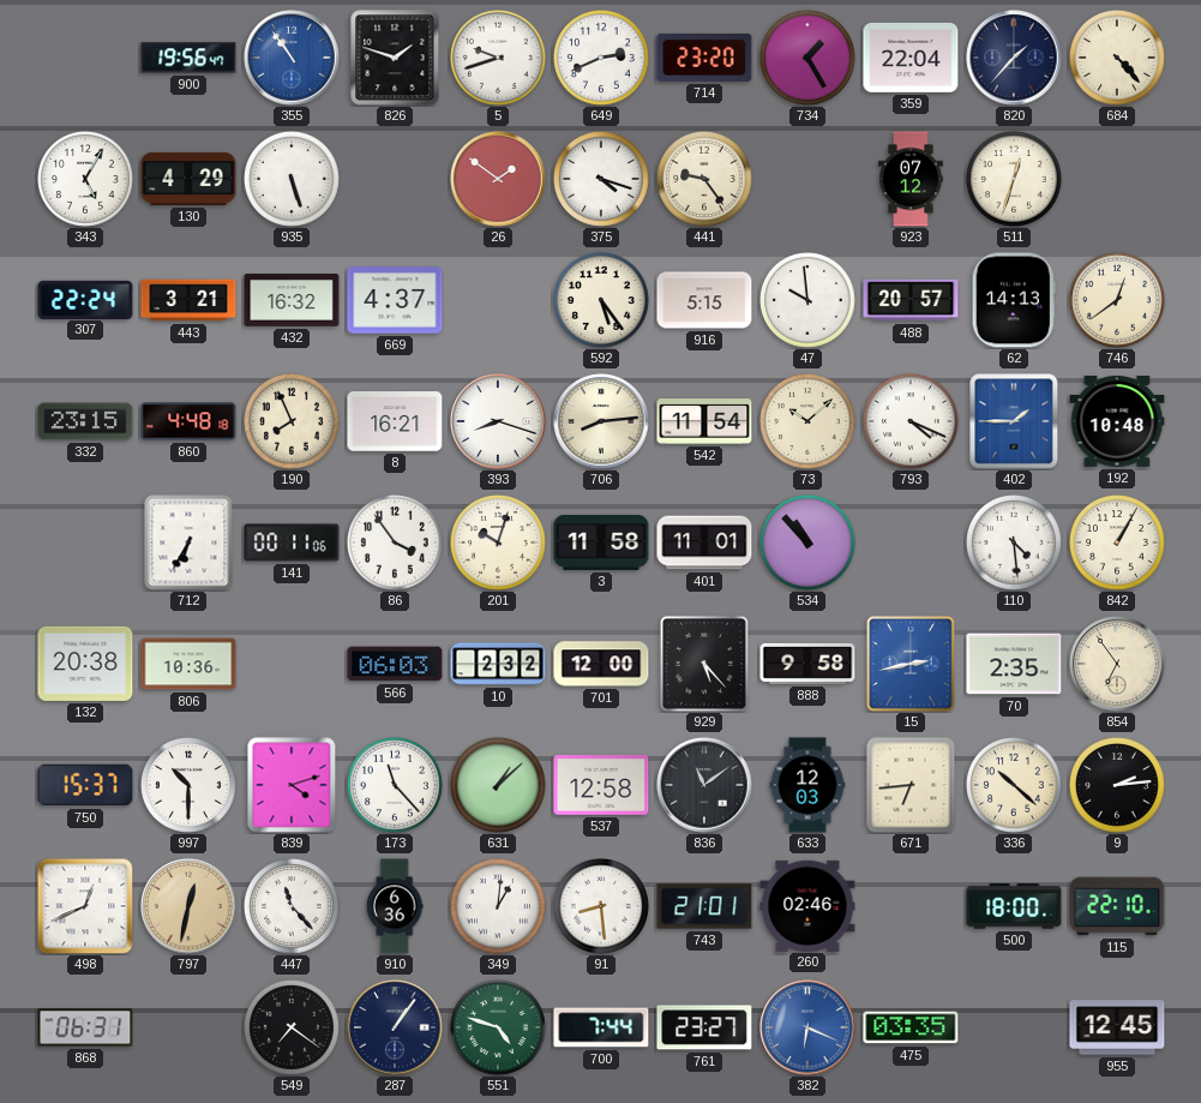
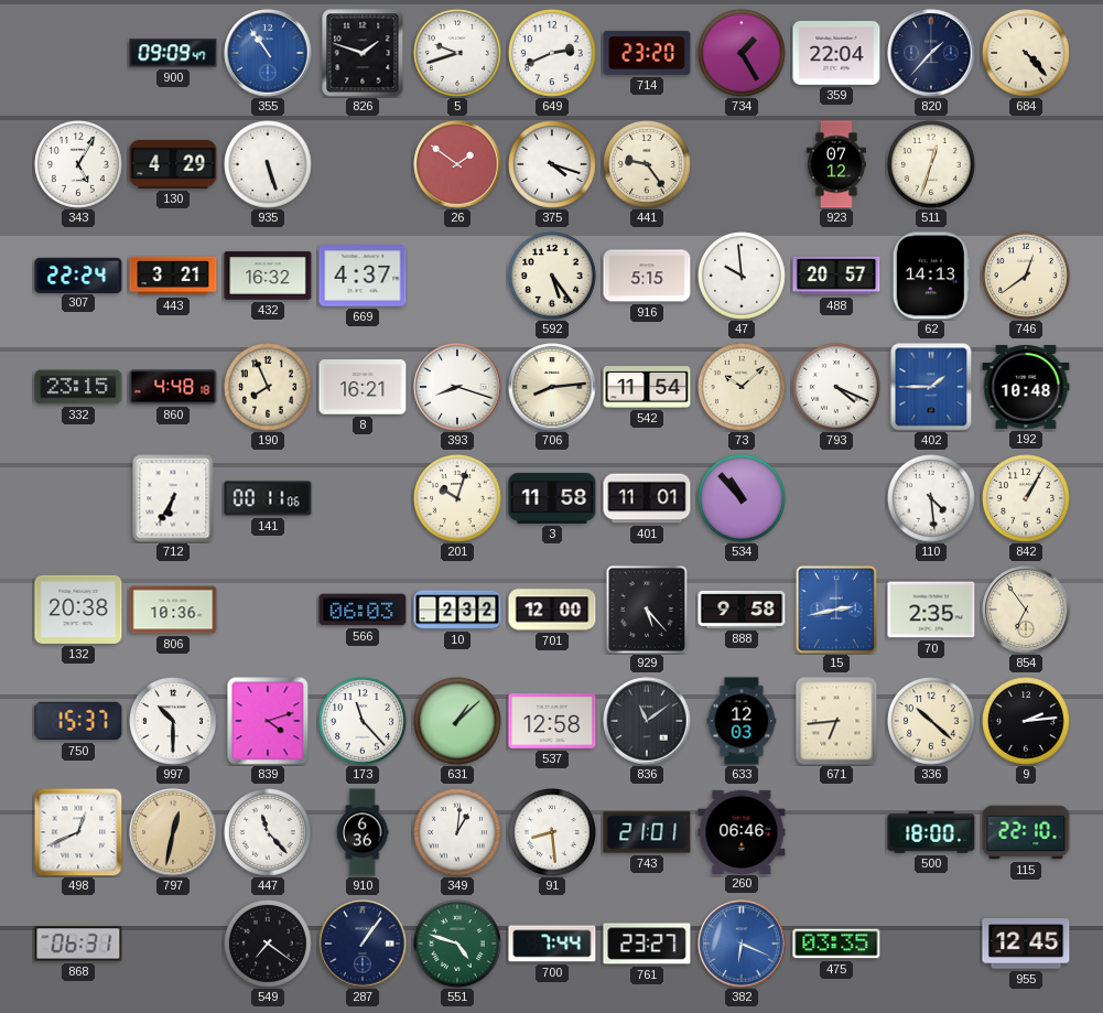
900: 19:56 -> 09:09 (173, 53)
86: 3:54 -> none (396, 544)
260: 02:46 -> 06:46 (742, 831)
